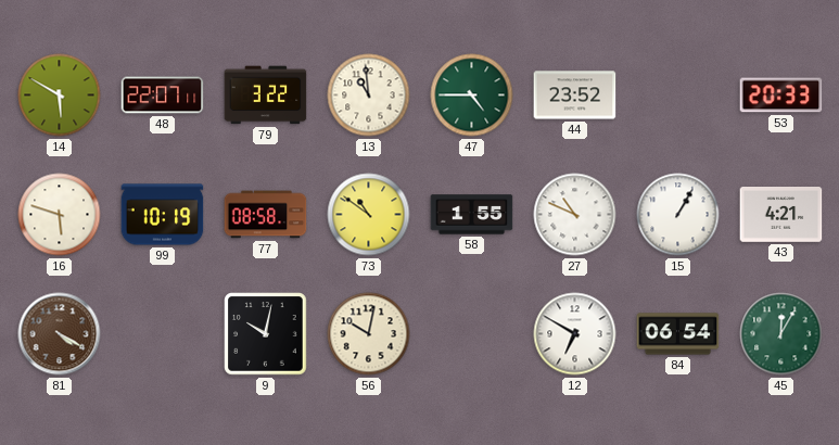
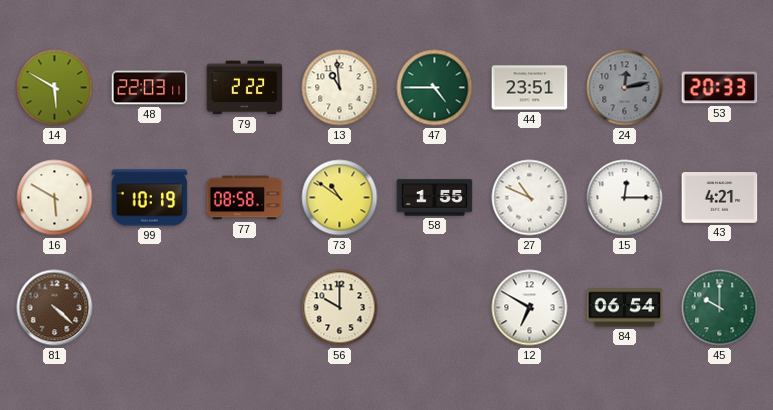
48: 22:07 -> 22:03 (150, 88)
79: 3:22 -> 2:22 (245, 88)
44: 23:52 -> 23:51 (530, 88)
24: none -> 12:13 (625, 88)
16: 5:48 -> 5:50 (55, 198)
15: 1:05 -> 12:15 (625, 198)
81: 4:20 -> 4:22 (55, 308)
9: 10:02 -> none (266, 334)
56: 10:02 -> 10:00 (340, 308)
45: 12:05 -> 10:00 (720, 308)
